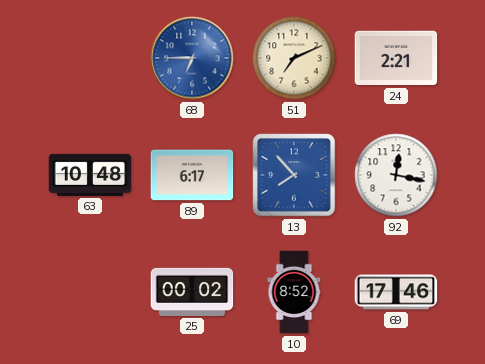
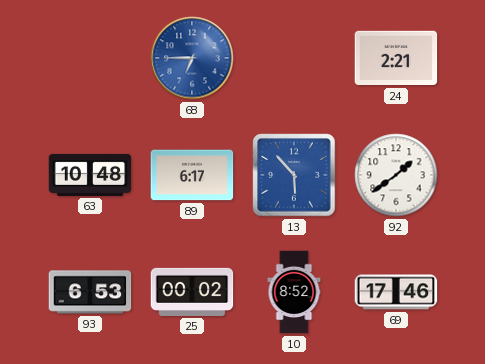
51: 7:11 -> none (294, 58)
13: 7:53 -> 5:53 (294, 175)
92: 12:17 -> 1:39 (396, 175)
93: none -> 6:53 (90, 292)
